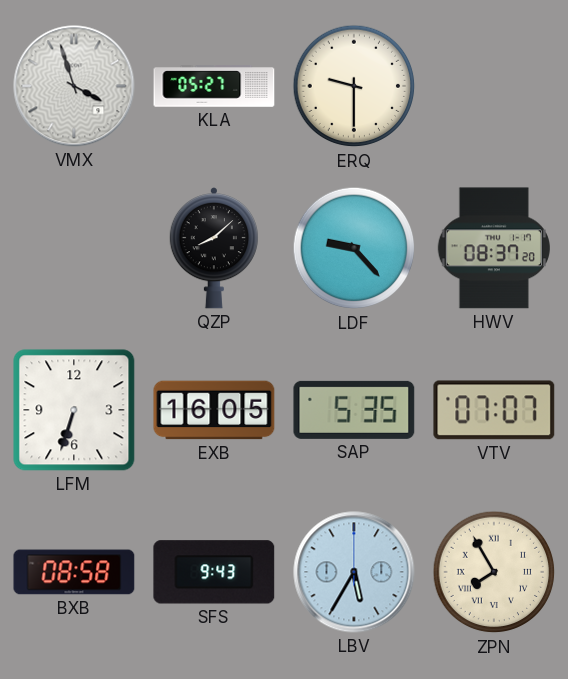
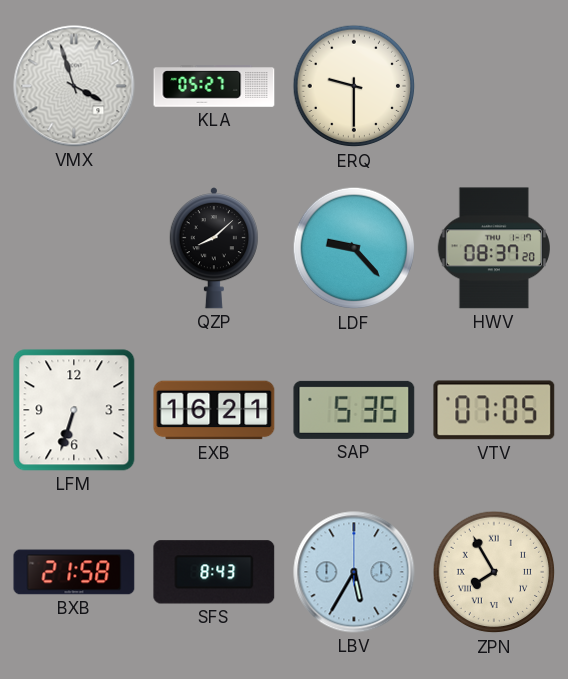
EXB: 16:05 -> 16:21 (214, 410)
VTV: 07:07 -> 07:05 (494, 410)
BXB: 08:58 -> 21:58 (74, 572)
SFS: 9:43 -> 8:43 (214, 572)
